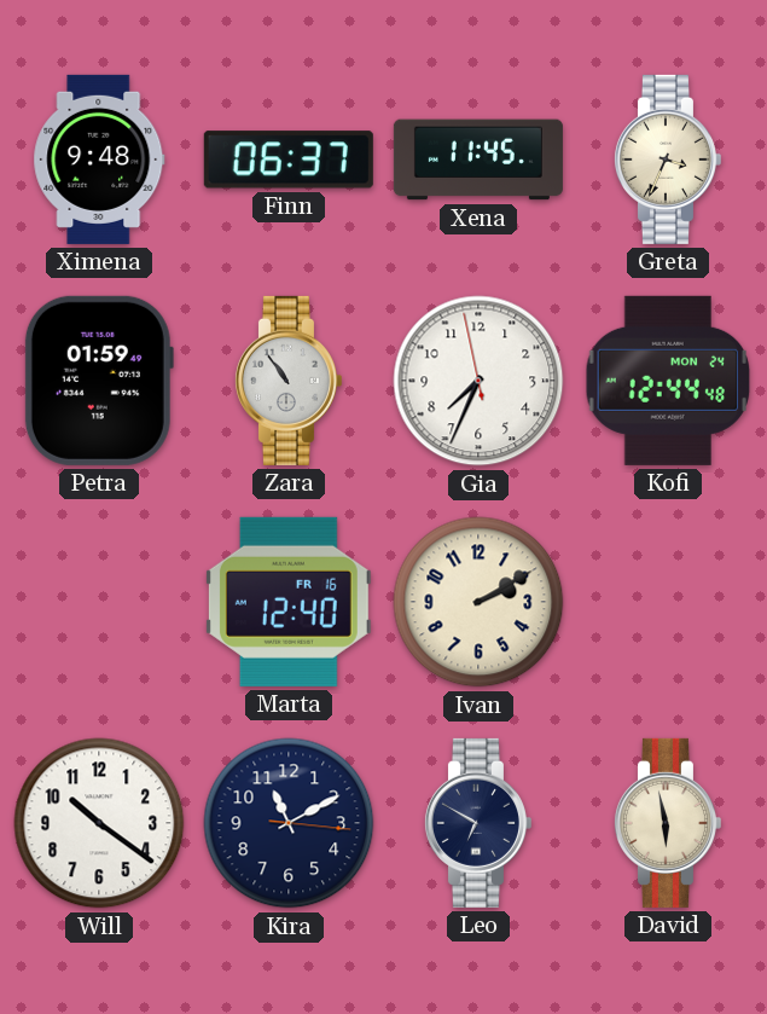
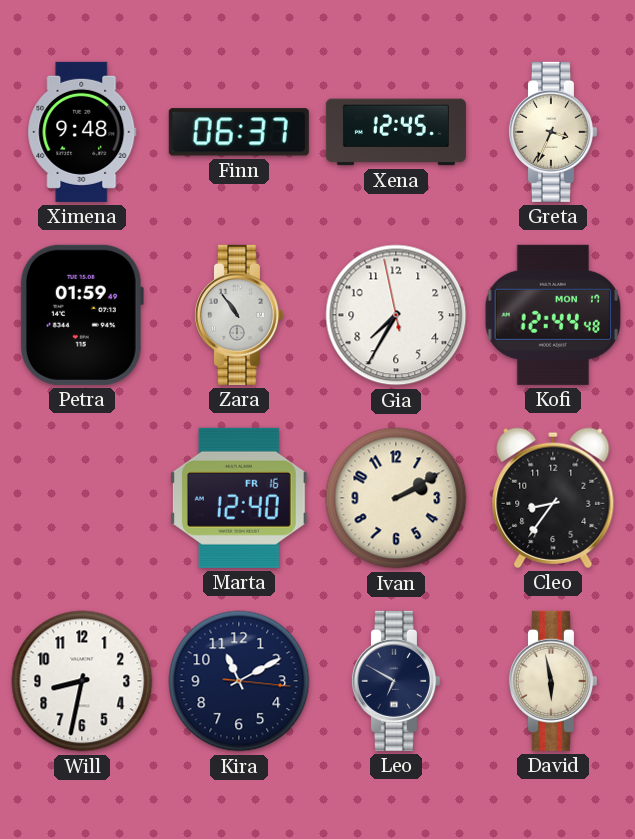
Xena: 11:45 -> 12:45 (396, 132)
Gia: 7:33 -> 7:34 (396, 315)
Kofi date: MON 24 -> MON 17 (553, 315)
Cleo: none -> 8:36 (553, 498)
Will: 10:21 -> 8:32 (82, 681)
